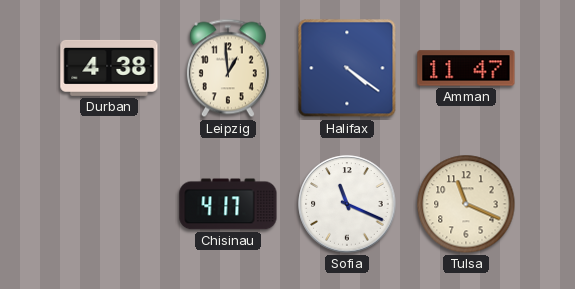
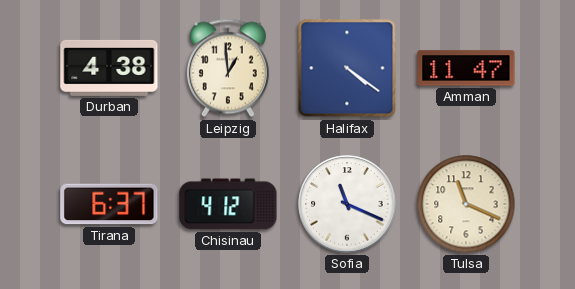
Tirana: none -> 6:37 (109, 204)
Chisinau: 4:17 -> 4:12 (228, 204)
